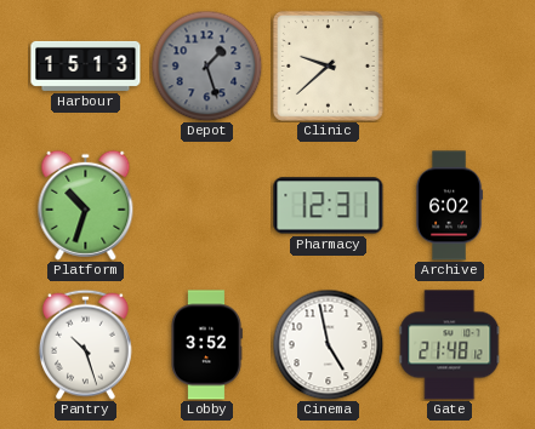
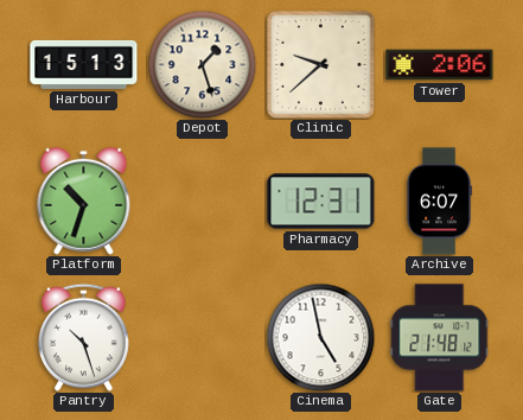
Depot dial: grey -> cream (202, 64)
Tower: none -> 2:06 (440, 65)
Archive: 6:02 -> 6:07 (439, 202)
Lobby: 3:52 -> none (206, 345)
